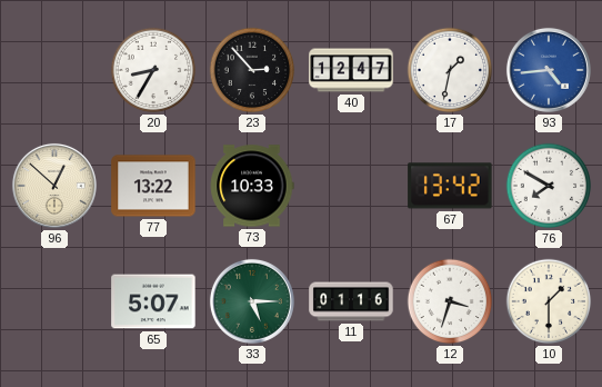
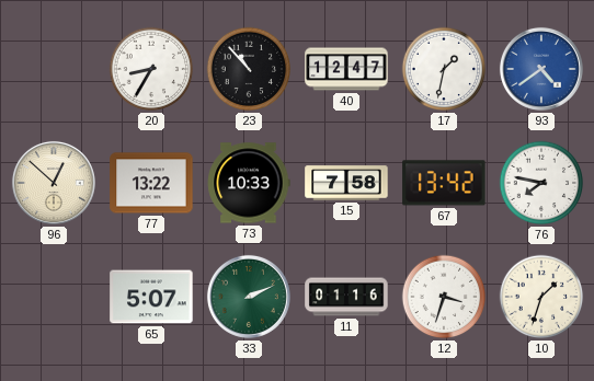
23: 2:53 -> 10:53 (249, 69)
93: 4:44 -> 4:39 (541, 69)
15: none -> 7:58 (346, 183)
76: 7:50 -> 7:47 (541, 183)
33: 5:15 -> 2:11 (249, 297)
10: 1:30 -> 1:33 (541, 297)
